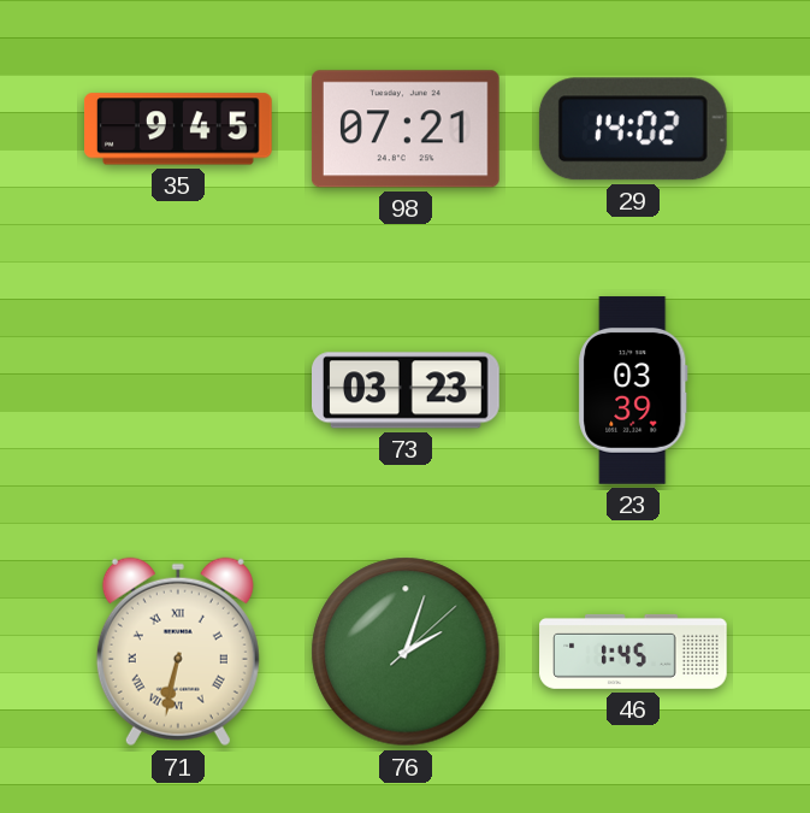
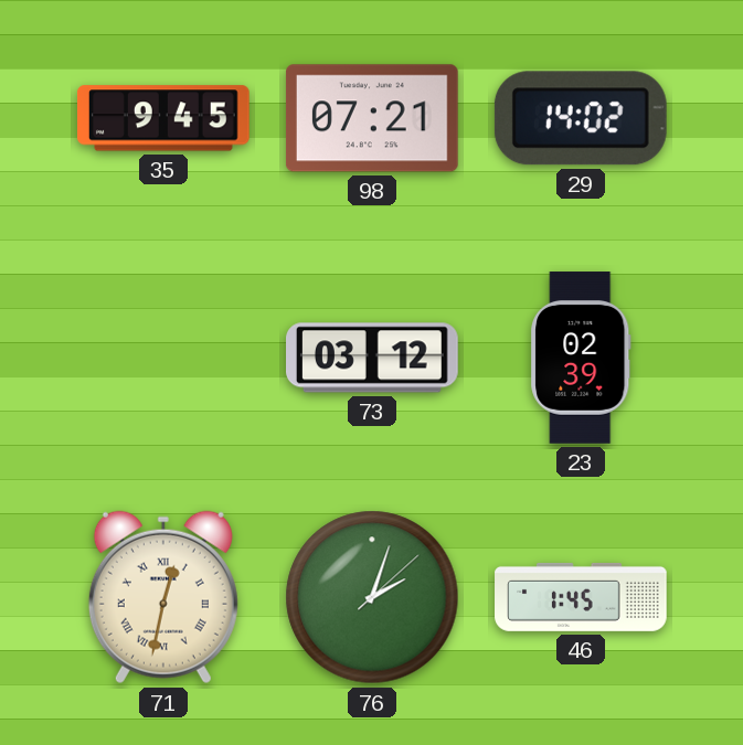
73: 03:23 -> 03:12 (373, 358)
23: 03:39 -> 02:39 (581, 358)
71: 6:32 -> 12:32 (163, 597)
